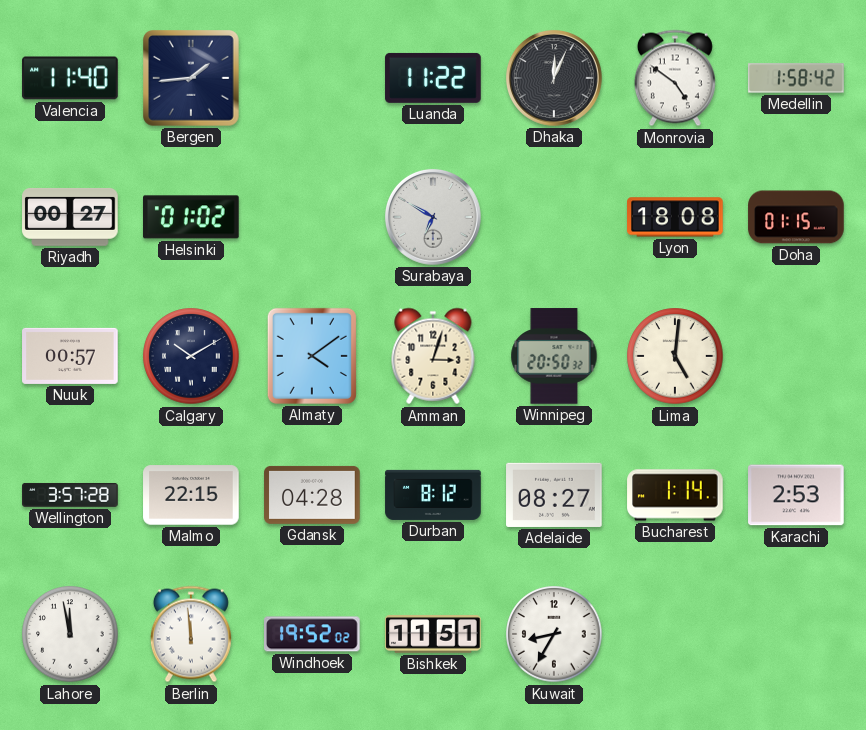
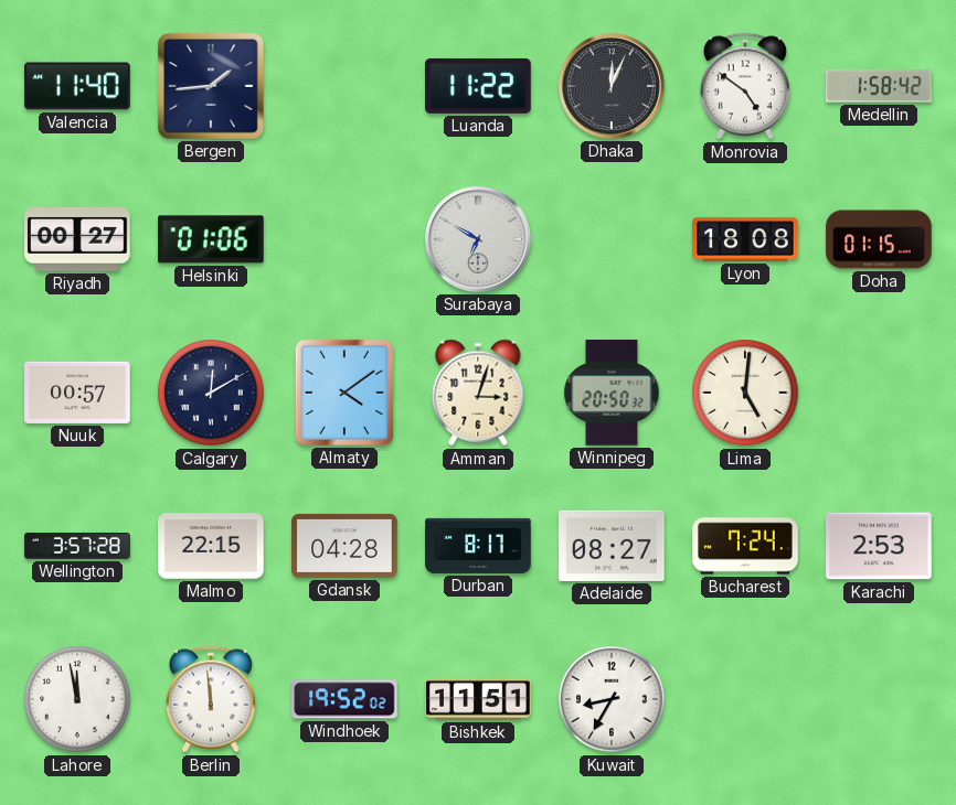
Helsinki: 01:02 -> 01:06 (212, 239)
Calgary: 10:10 -> 12:10 (211, 393)
Durban: 8:12 -> 8:17 (478, 546)
Bucharest: 1:14 -> 7:24 (745, 546)
